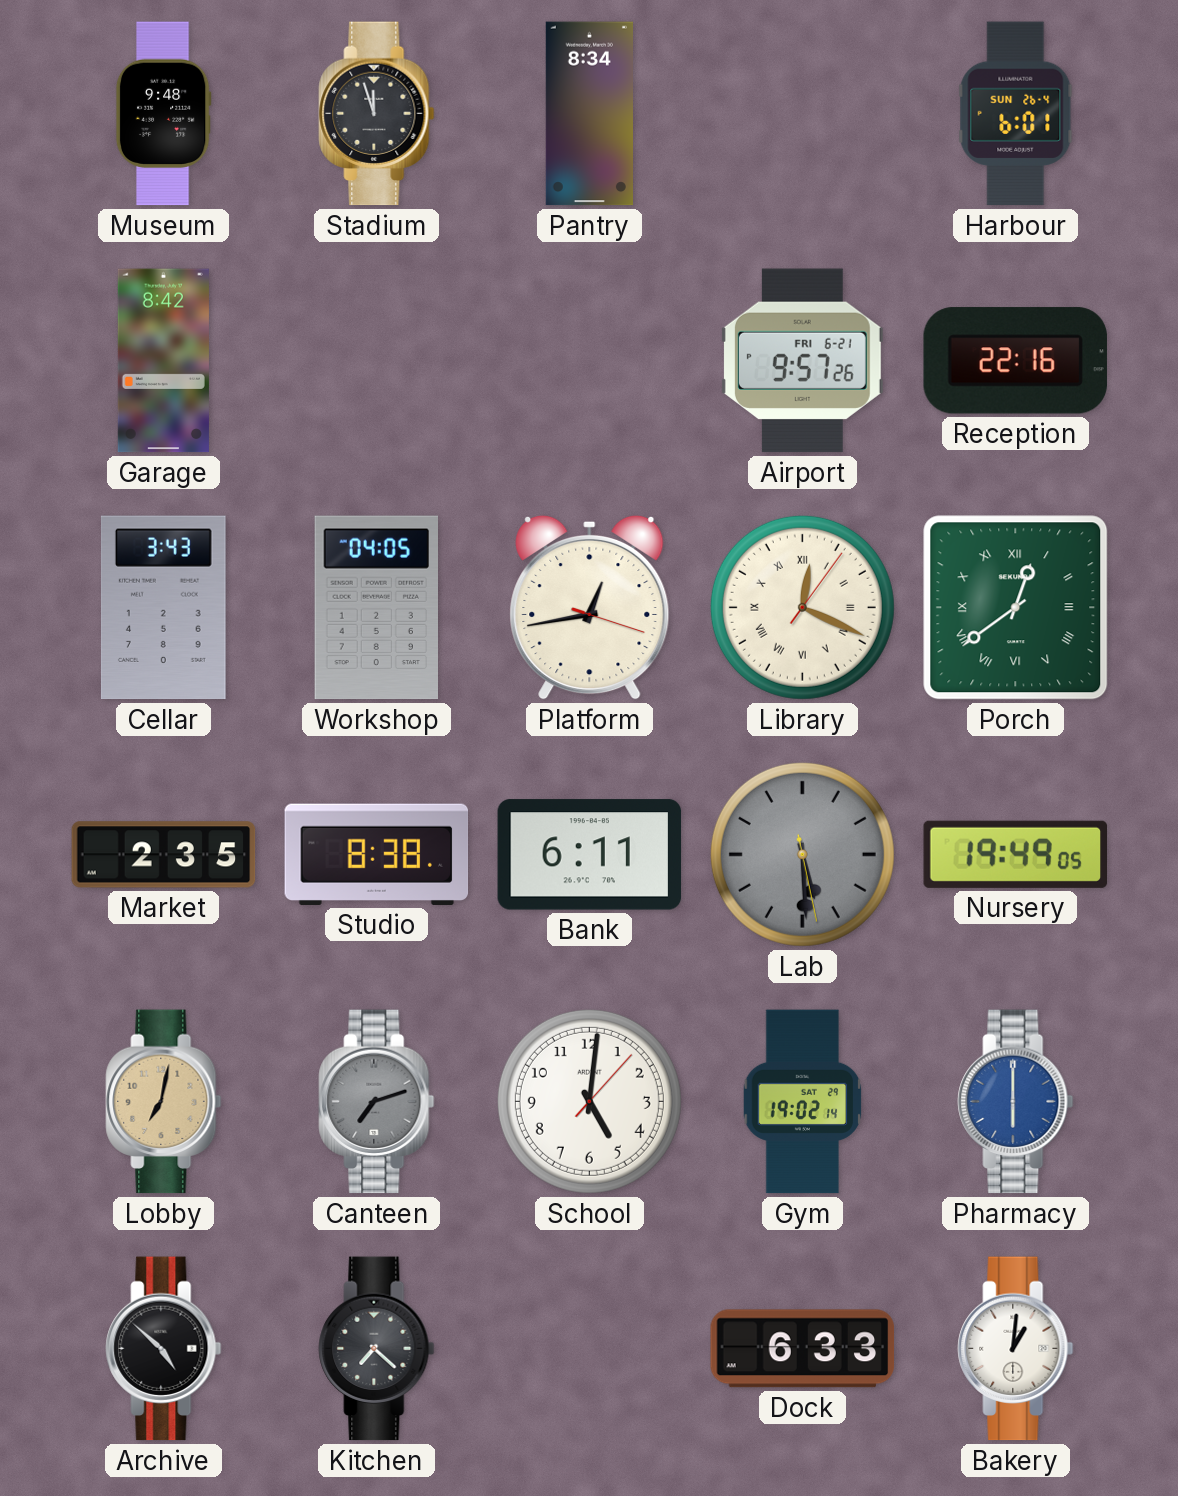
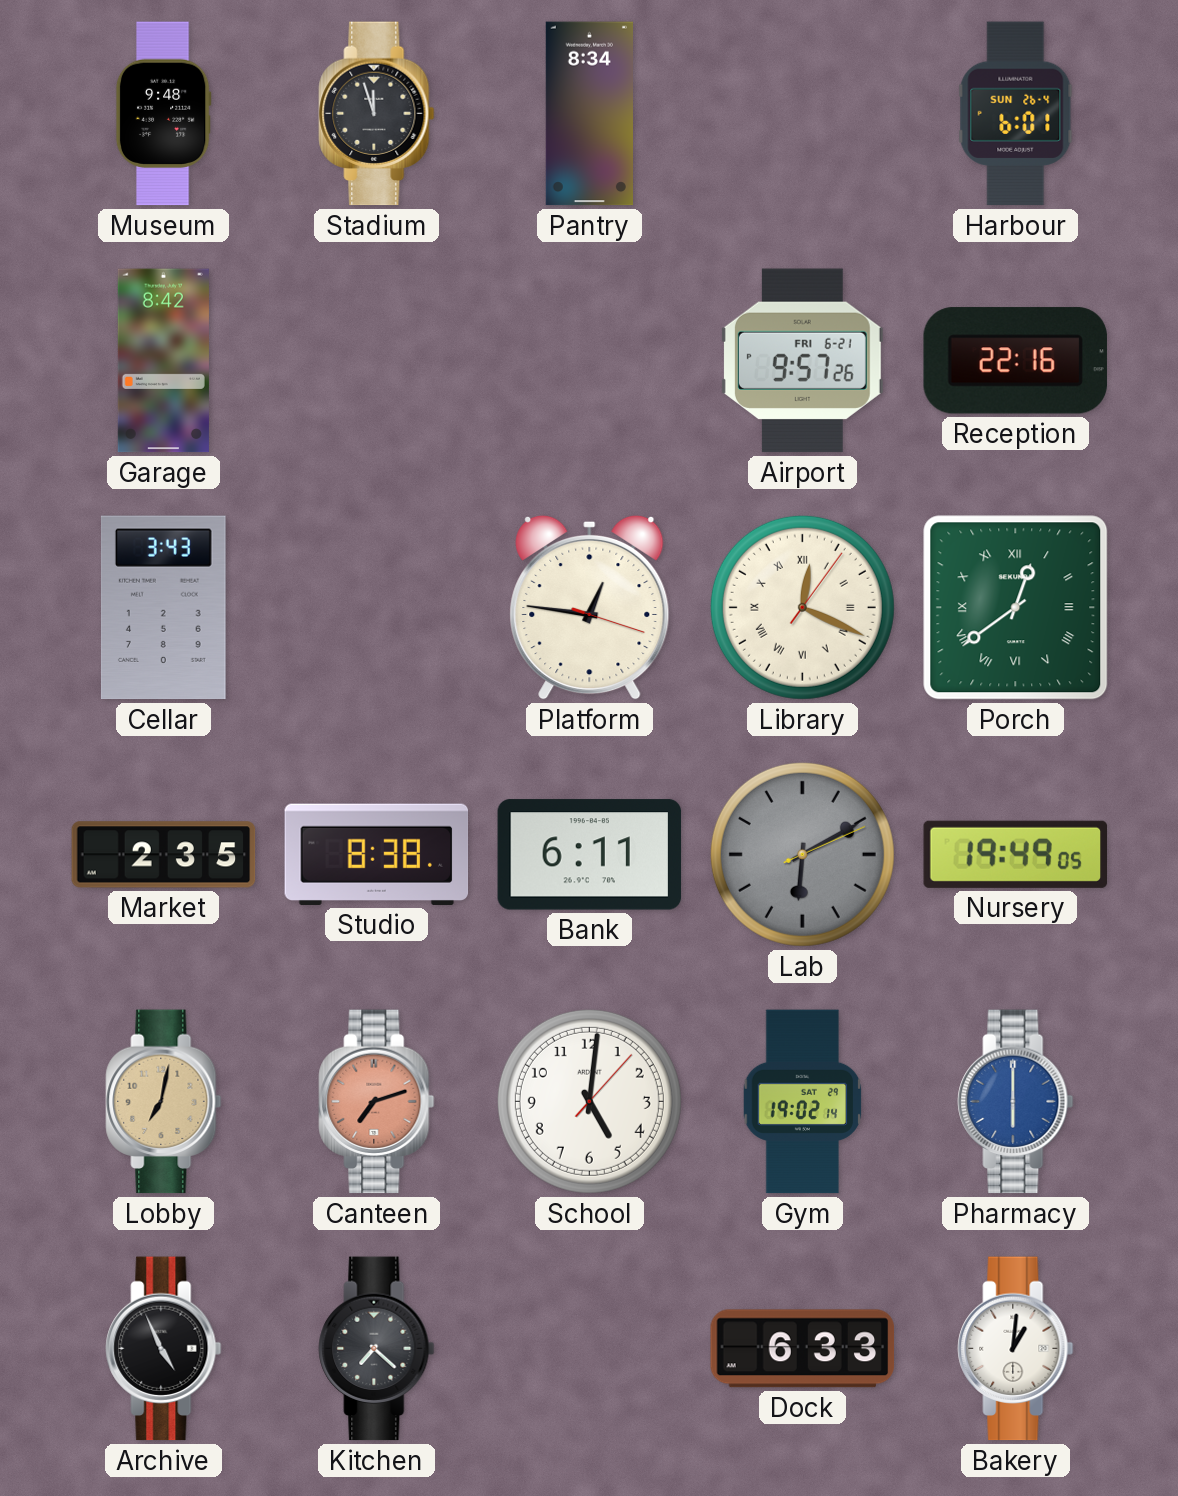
Workshop: 04:05 -> none (376, 608)
Platform: 12:43 -> 12:46 (590, 607)
Lab: 5:29 -> 6:10 (802, 854)
Canteen dial: grey -> salmon (377, 1102)
Archive: 4:52 -> 4:56 (164, 1349)
